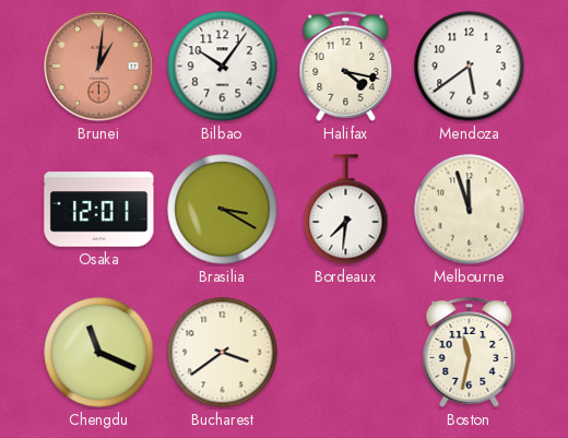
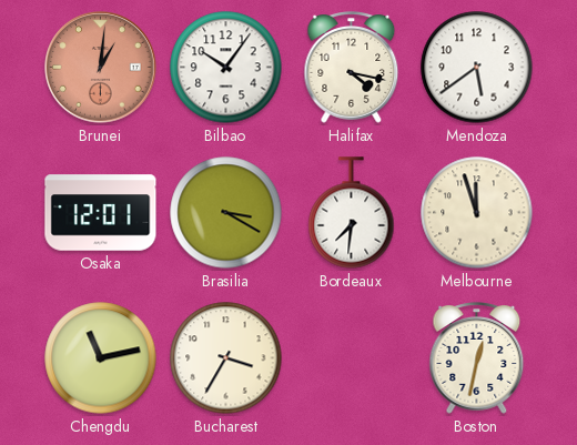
Chengdu: 11:19 -> 11:13 (101, 358)
Bucharest: 3:39 -> 3:35 (226, 358)
Boston: 11:32 -> 12:32 (477, 358)
